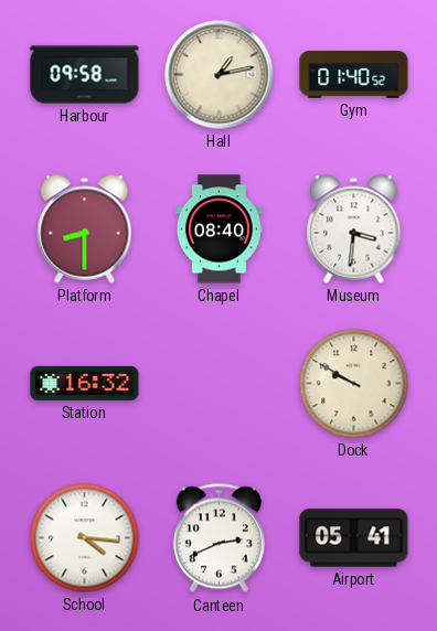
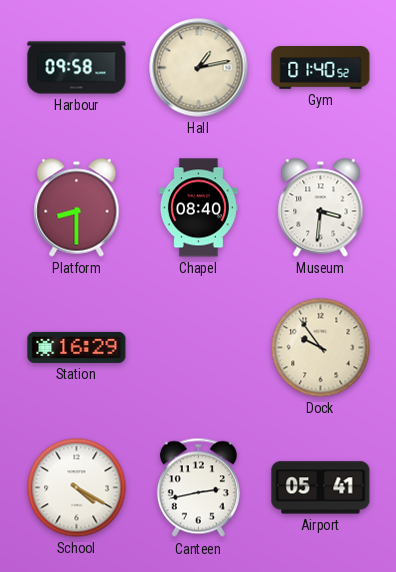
Station: 16:32 -> 16:29 (77, 347)
Dock: 9:50 -> 9:54 (321, 348)
School: 4:16 -> 4:20 (77, 488)
Canteen: 2:41 -> 2:43 (198, 488)
